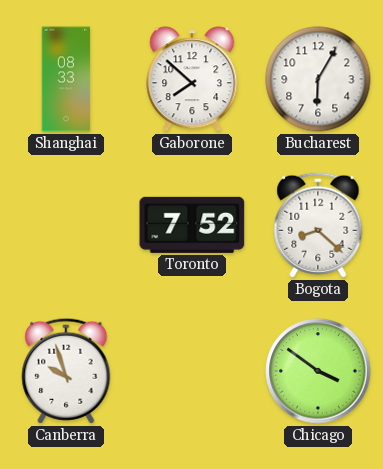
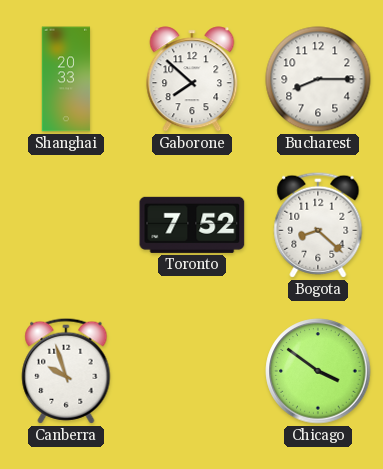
Shanghai: 08:33 -> 20:33 (66, 79)
Bucharest: 6:05 -> 8:15 (318, 79)
